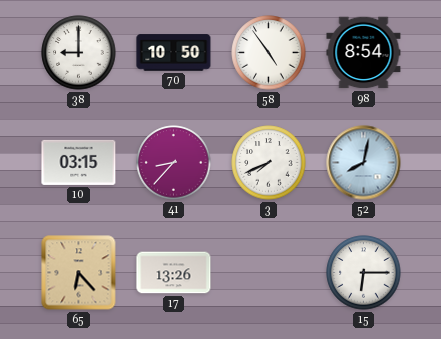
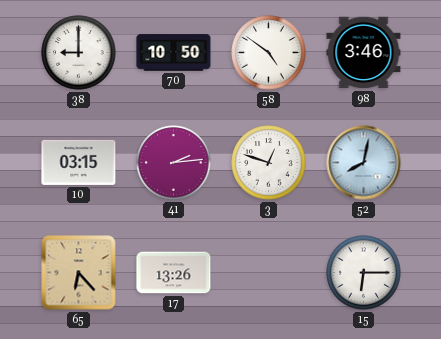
58: 4:54 -> 4:51 (269, 53)
98: 8:54 -> 3:46 (364, 53)
41: 8:37 -> 2:14 (174, 163)
3: 7:41 -> 12:48 (269, 163)
